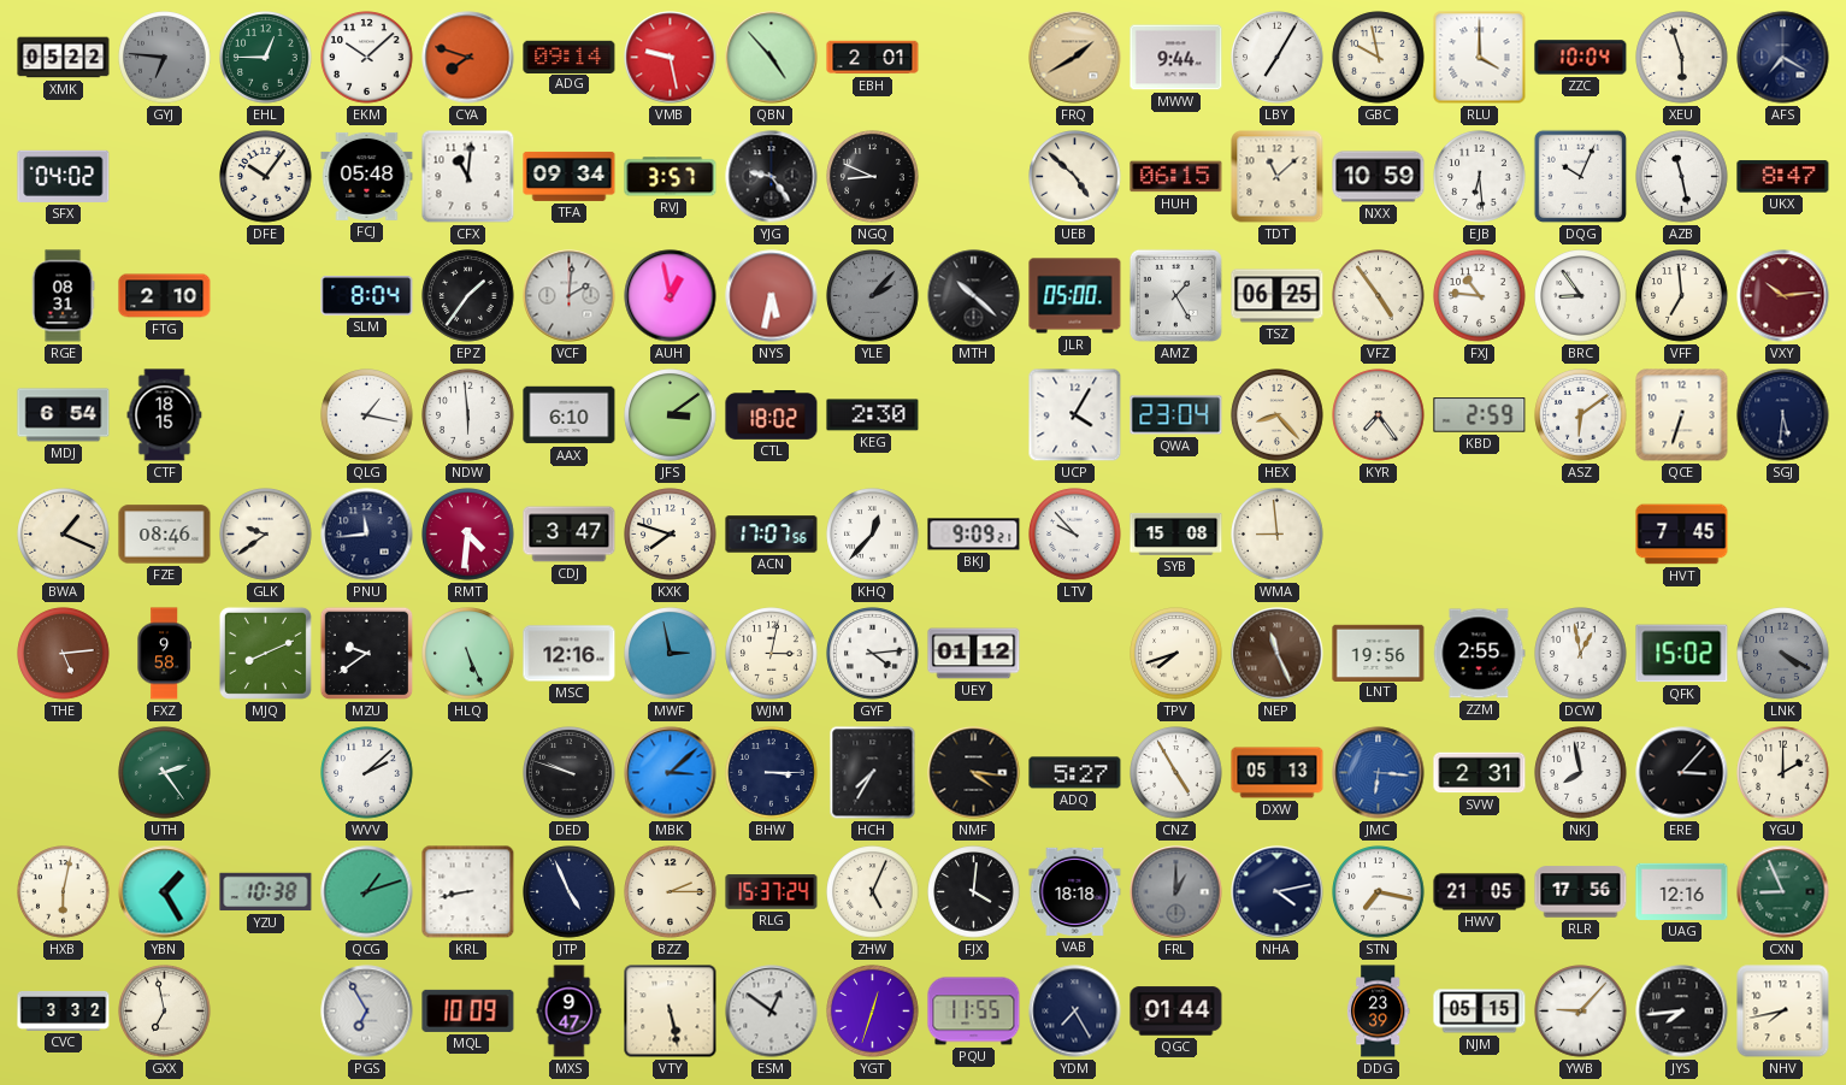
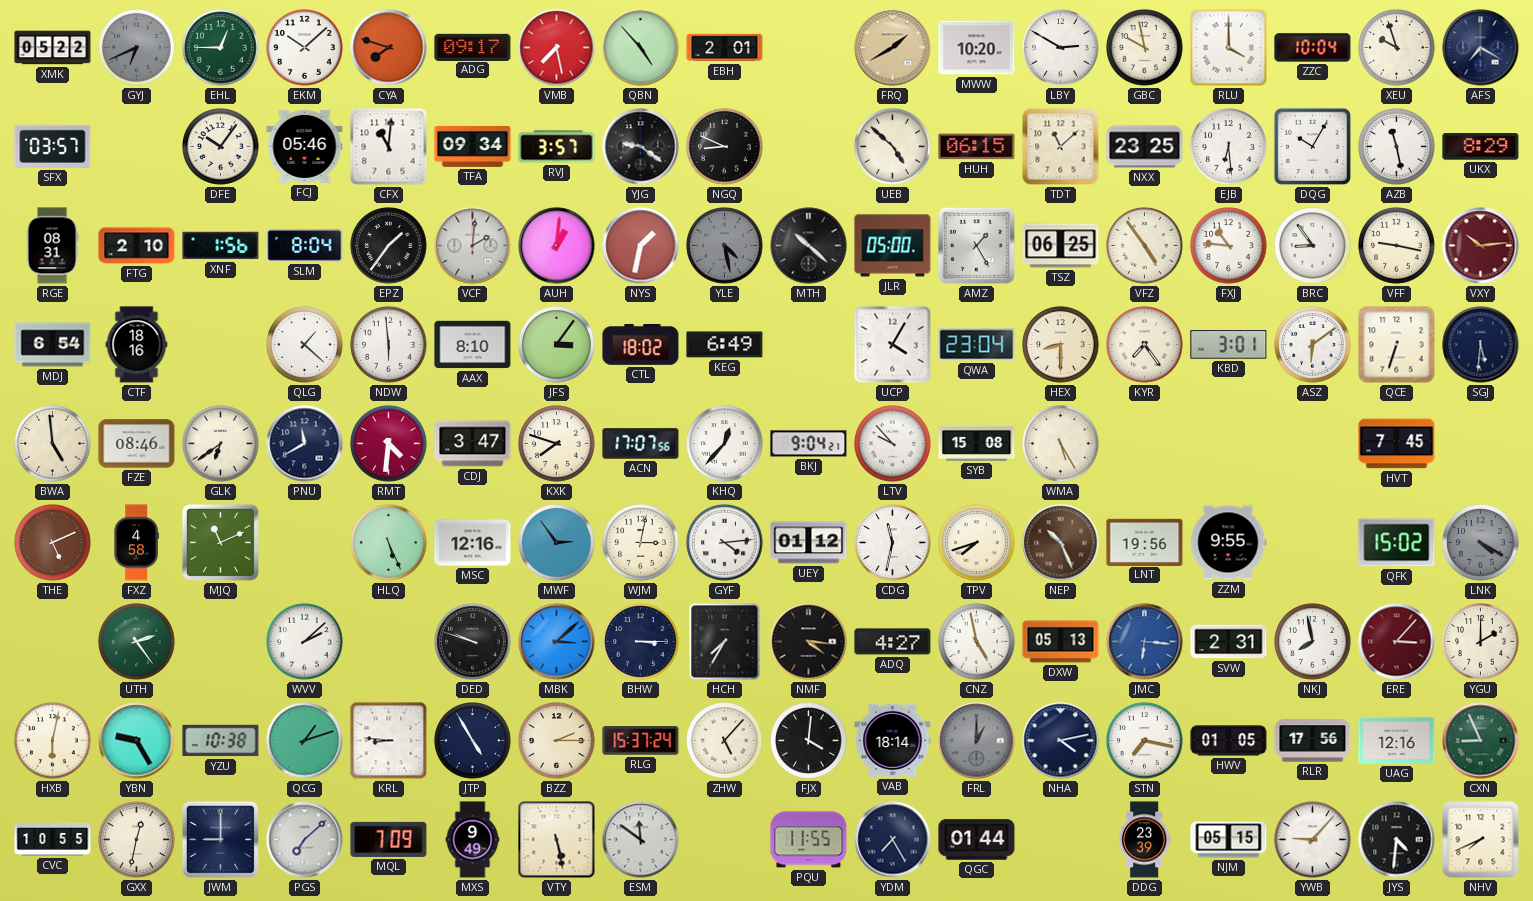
GYJ: 6:46 -> 6:41 (137, 48)
ADG: 09:14 -> 09:17 (473, 47)
VMB: 9:28 -> 7:28 (557, 48)
MWW: 9:44 -> 10:20 (977, 48)
LBY: 7:05 -> 2:50 (1061, 48)
XEU: 5:57 -> 9:57 (1397, 48)
SFX: 04:02 -> 03:57 (53, 146)
FCJ: 05:48 -> 05:46 (305, 146)
YJG: 9:24 -> 9:21 (641, 147)
NXX: 10:59 -> 23:25 (1145, 147)
DQG: 10:04 -> 10:05 (1313, 147)
UKX: 8:47 -> 8:29 (1481, 147)
XNF: none -> 1:56 (221, 246)
AUH: 12:58 -> 1:01 (557, 246)
NYS: 5:32 -> 1:32 (641, 246)
YLE: 2:07 -> 4:28 (725, 246)
VFF: 6:59 -> 9:17 (1397, 246)
CTF: 18:15 -> 18:16 (137, 345)
QLG: 1:17 -> 1:22 (305, 345)
AAX: 6:10 -> 8:10 (473, 345)
JFS: 3:09 -> 3:06 (557, 345)
KEG: 2:30 -> 6:49 (725, 345)
HEX: 8:23 -> 8:30 (1061, 345)
KBD: 2:59 -> 3:01 (1229, 345)
BWA: 1:19 -> 4:59 (53, 444)
GLK: 9:39 -> 6:39 (221, 444)
PNU: 11:44 -> 11:40 (305, 444)
BKJ: 9:09 -> 9:04 (809, 444)
WMA: 8:59 -> 5:25 (1061, 444)
THE: 5:14 -> 5:11 (53, 543)
FXZ: 9:58 -> 4:58 (136, 543)
MJQ: 8:11 -> 11:11 (220, 542)
MZU: 9:39 -> none (367, 654)
MWF: 2:58 -> 2:54 (557, 543)
CDG: none -> 11:32 (893, 543)
NEP: 11:26 -> 10:26 (1061, 543)
ZZM: 2:55 -> 9:55 (1228, 543)
DCW: 12:58 -> none (1581, 654)
ADQ: 5:27 -> 4:27 (893, 642)
CNZ: 4:55 -> 4:58 (977, 642)
ERE dial: black -> burgundy (1397, 642)
YBN: 1:25 -> 9:25 (137, 741)
KRL: 8:43 -> 8:46 (389, 741)
JTP: 4:56 -> 4:55 (473, 741)
ZHW: 5:04 -> 5:07 (725, 741)
VAB: 18:18 -> 18:14 (893, 740)
HWV: 21:05 -> 01:05 (1229, 741)
CVC: 3:32 -> 10:55 (53, 839)
GXX: 6:58 -> 12:32 (137, 840)
JWM: none -> 9:00 (220, 839)
PGS: 6:55 -> 7:08 (305, 840)
MQL: 10:09 -> 7:09 (389, 839)
MXS: 9:47 -> 9:49 (473, 840)
ESM: 12:51 -> 11:51 (641, 840)
YGT: 12:33 -> none (873, 1012)
JYS: 7:44 -> 4:31 (1397, 840)
NHV: 7:43 -> 7:41 (1481, 840)
